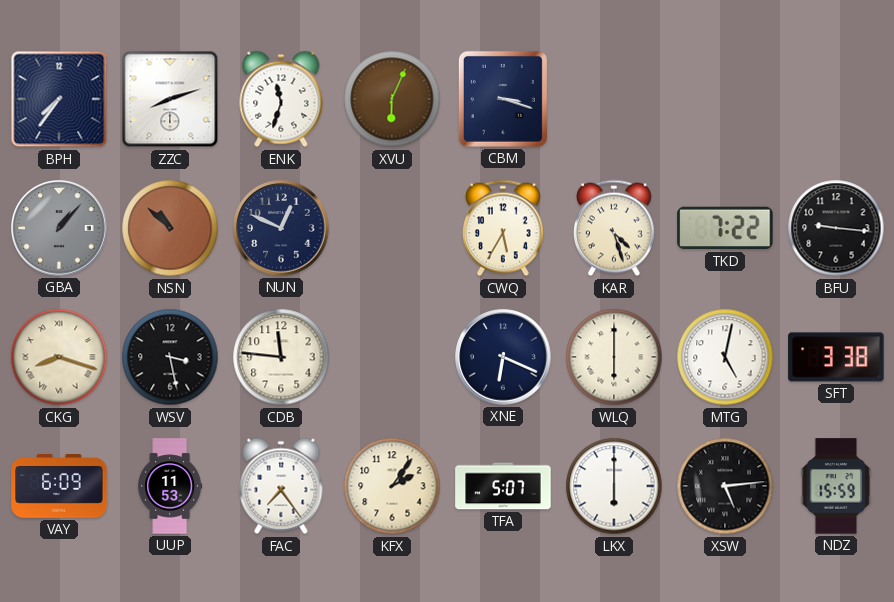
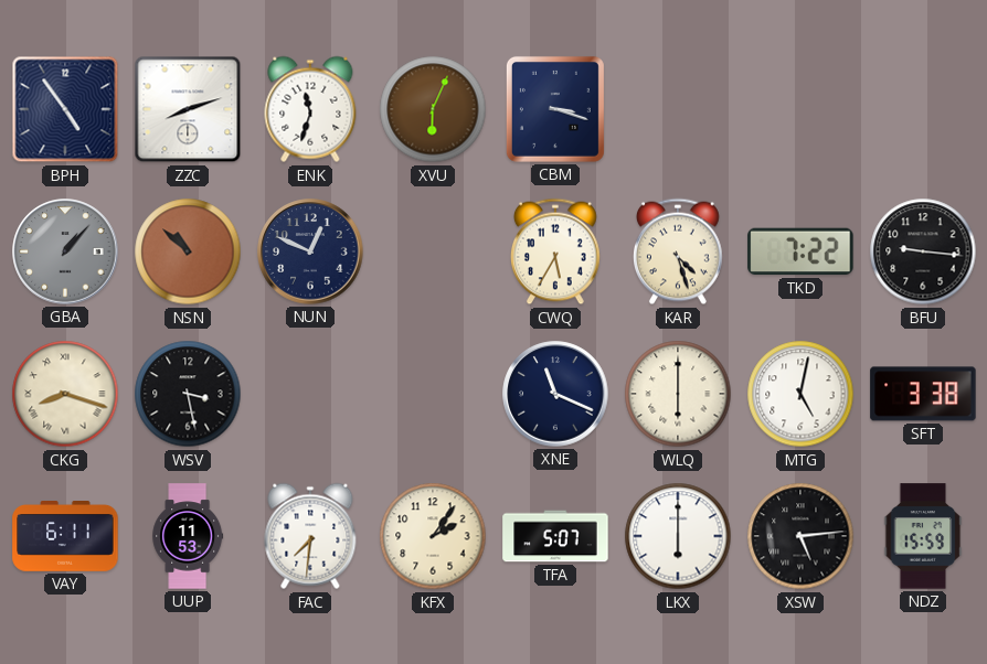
BPH: 7:36 -> 4:54 (65, 109)
CDB: 11:46 -> none (281, 357)
XNE: 6:19 -> 11:19 (555, 394)
VAY: 6:09 -> 6:11 (65, 537)
FAC: 7:24 -> 7:31 (310, 536)
